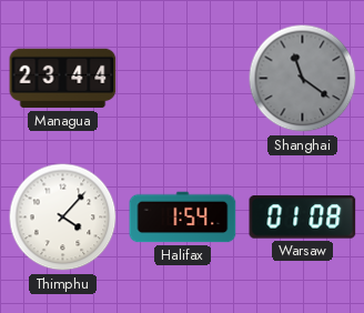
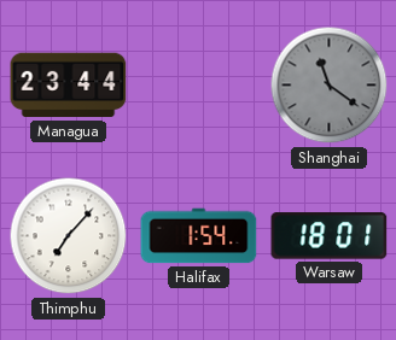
Thimphu: 4:07 -> 7:07 (69, 236)
Warsaw: 01:08 -> 18:01 (330, 236)
